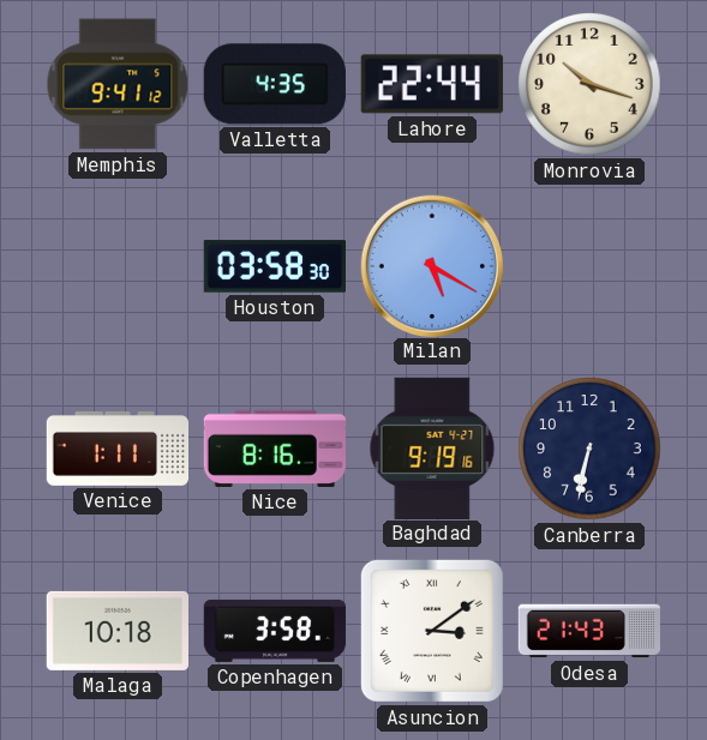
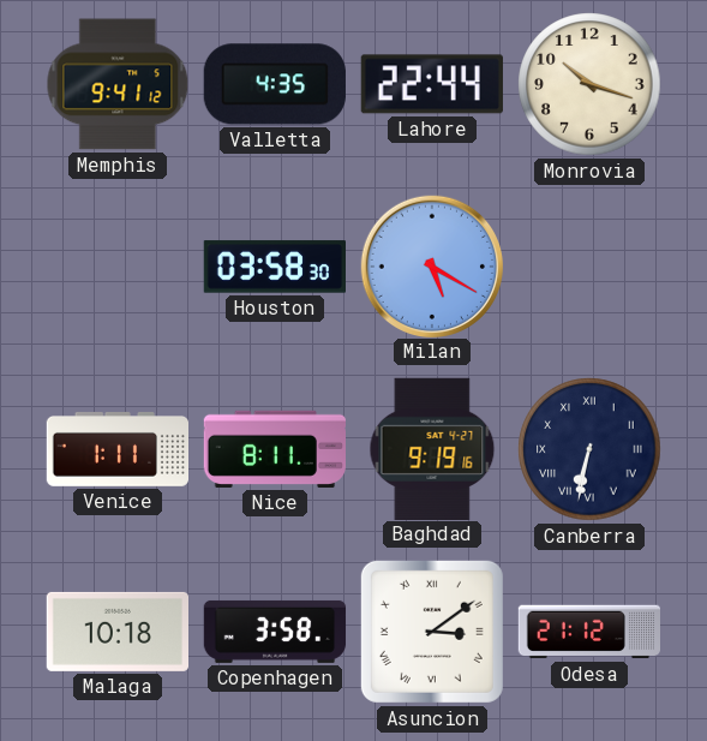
Nice: 8:16 -> 8:11 (274, 449)
Canberra numerals: Arabic -> Roman (589, 449)
Odesa: 21:43 -> 21:12 (588, 632)
